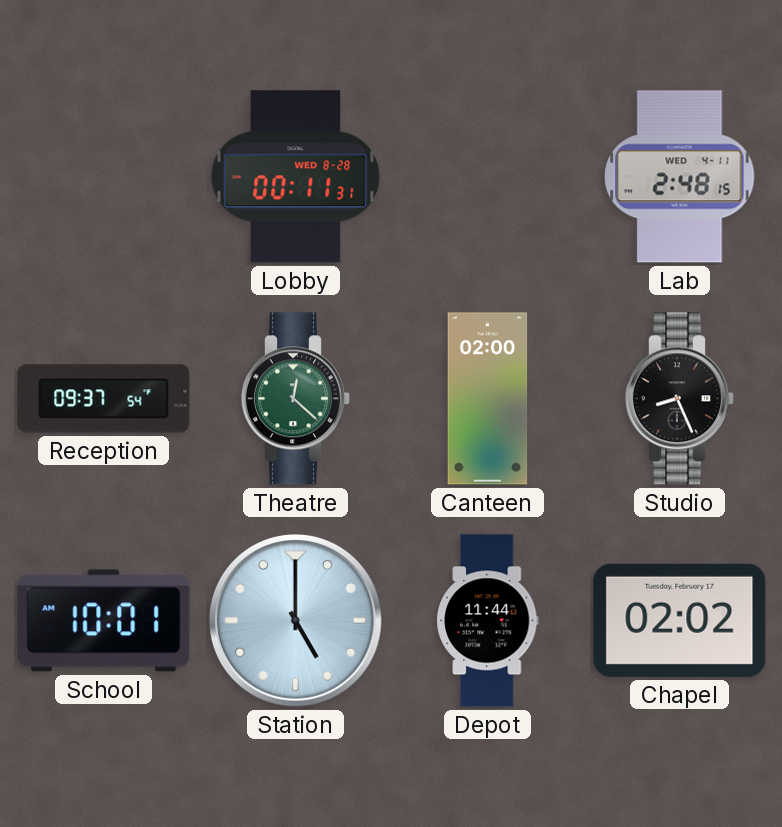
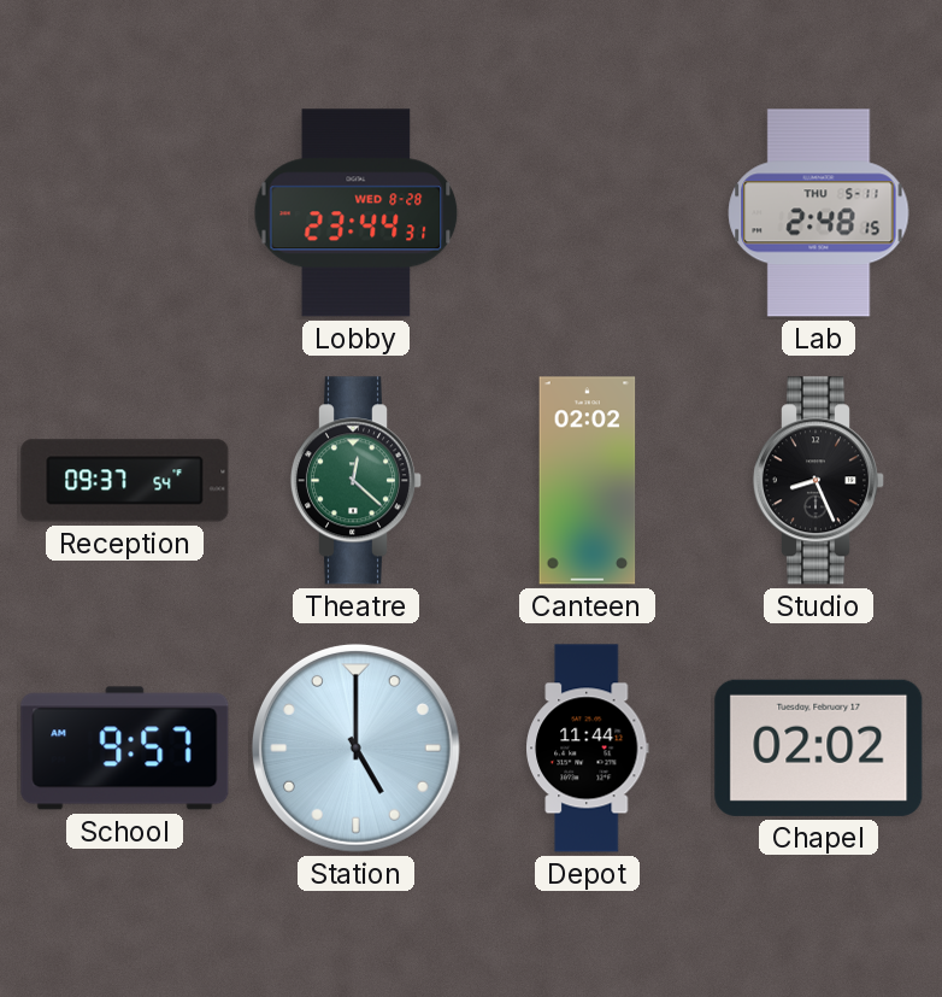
Lobby: 00:11 -> 23:44 (357, 213)
Lab date: WED 4-11 -> THU 5-11 (819, 213)
Canteen: 02:00 -> 02:02 (588, 481)
School: 10:01 -> 9:57 (125, 749)
